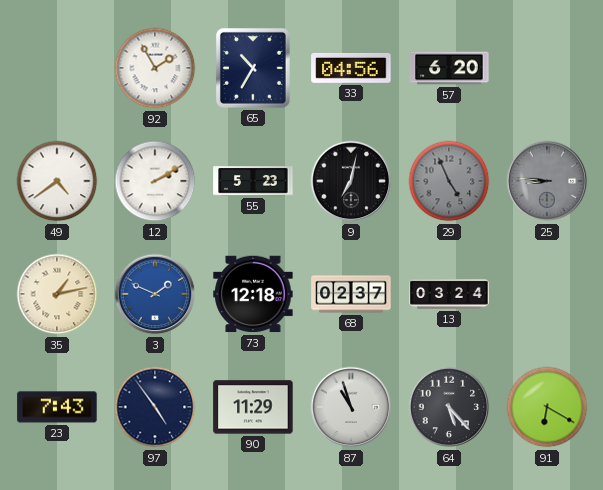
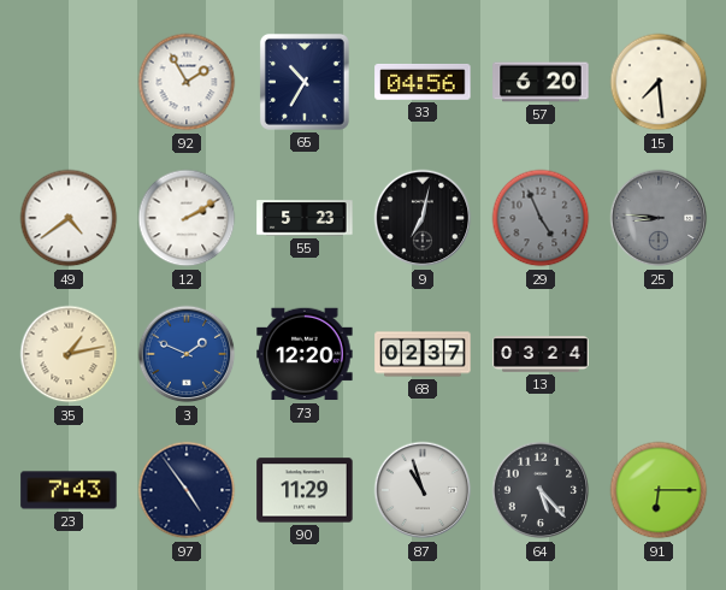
15: none -> 7:29 (659, 82)
73: 12:18 -> 12:20 (305, 354)
91: 6:20 -> 6:15 (659, 490)
